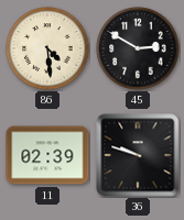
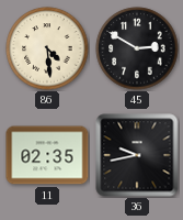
11: 02:39 -> 02:35 (47, 155)
36: 9:48 -> 9:43 (137, 155)
